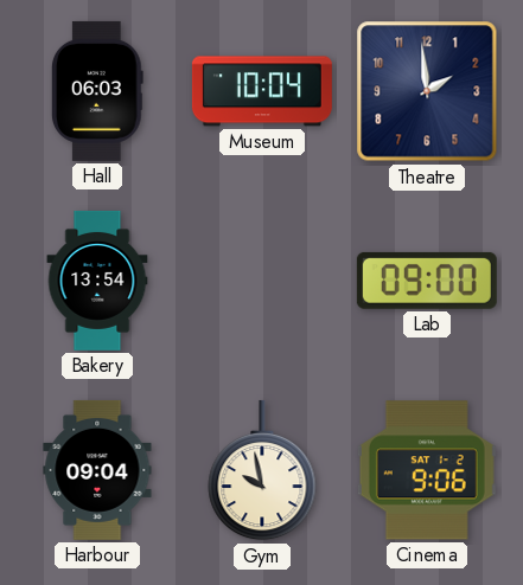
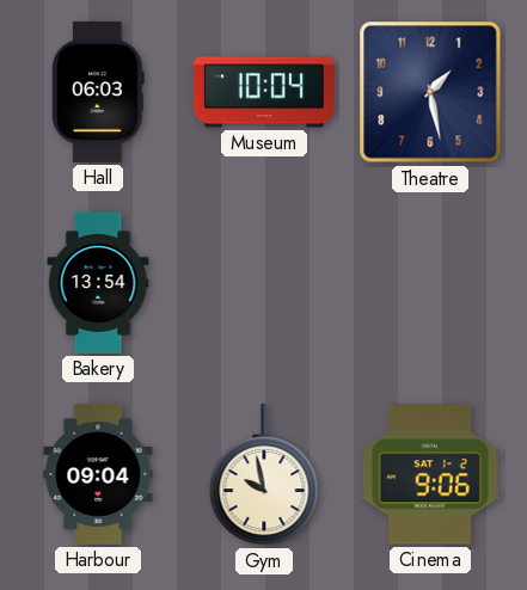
Theatre: 1:59 -> 1:28 (430, 92)
Lab: 09:00 -> none (427, 281)
